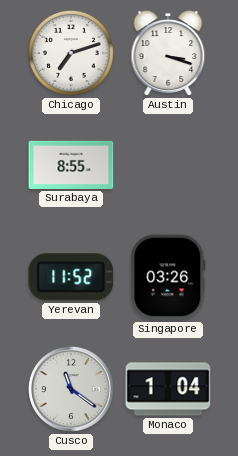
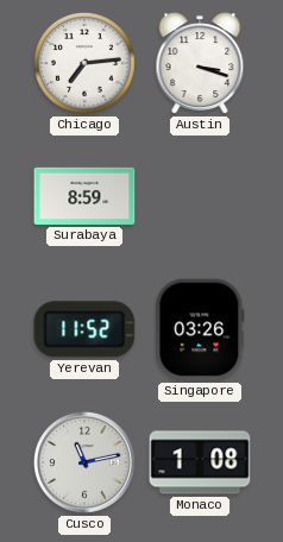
Chicago: 7:12 -> 7:14 (84, 63)
Surabaya: 8:55 -> 8:59 (84, 196)
Cusco: 11:21 -> 11:13 (86, 464)
Monaco: 1:04 -> 1:08 (200, 462)
